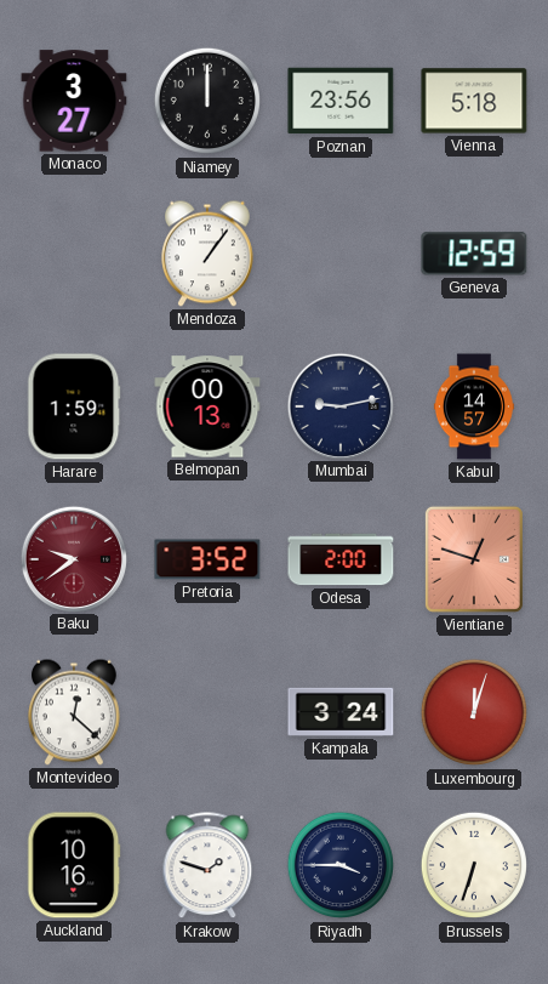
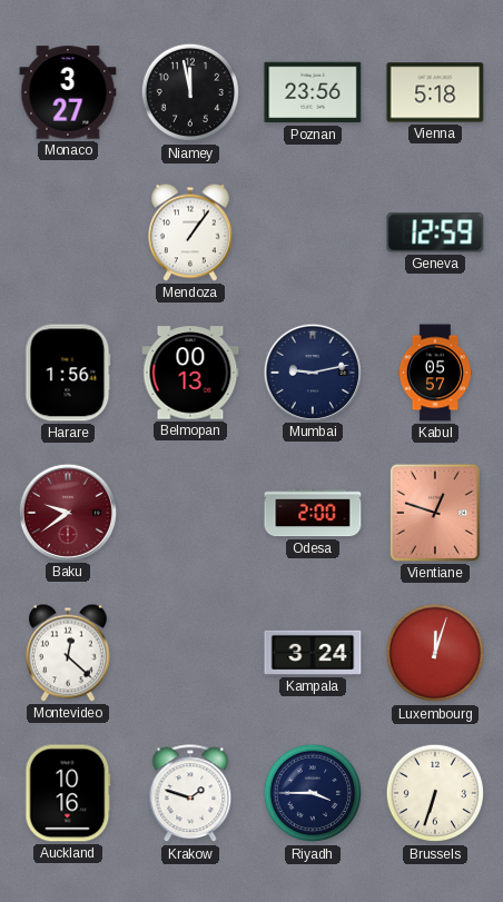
Niamey: 12:00 -> 11:58 (190, 92)
Harare: 1:59 -> 1:56 (68, 373)
Kabul: 14:57 -> 05:57 (435, 373)
Pretoria: 3:52 -> none (207, 559)
